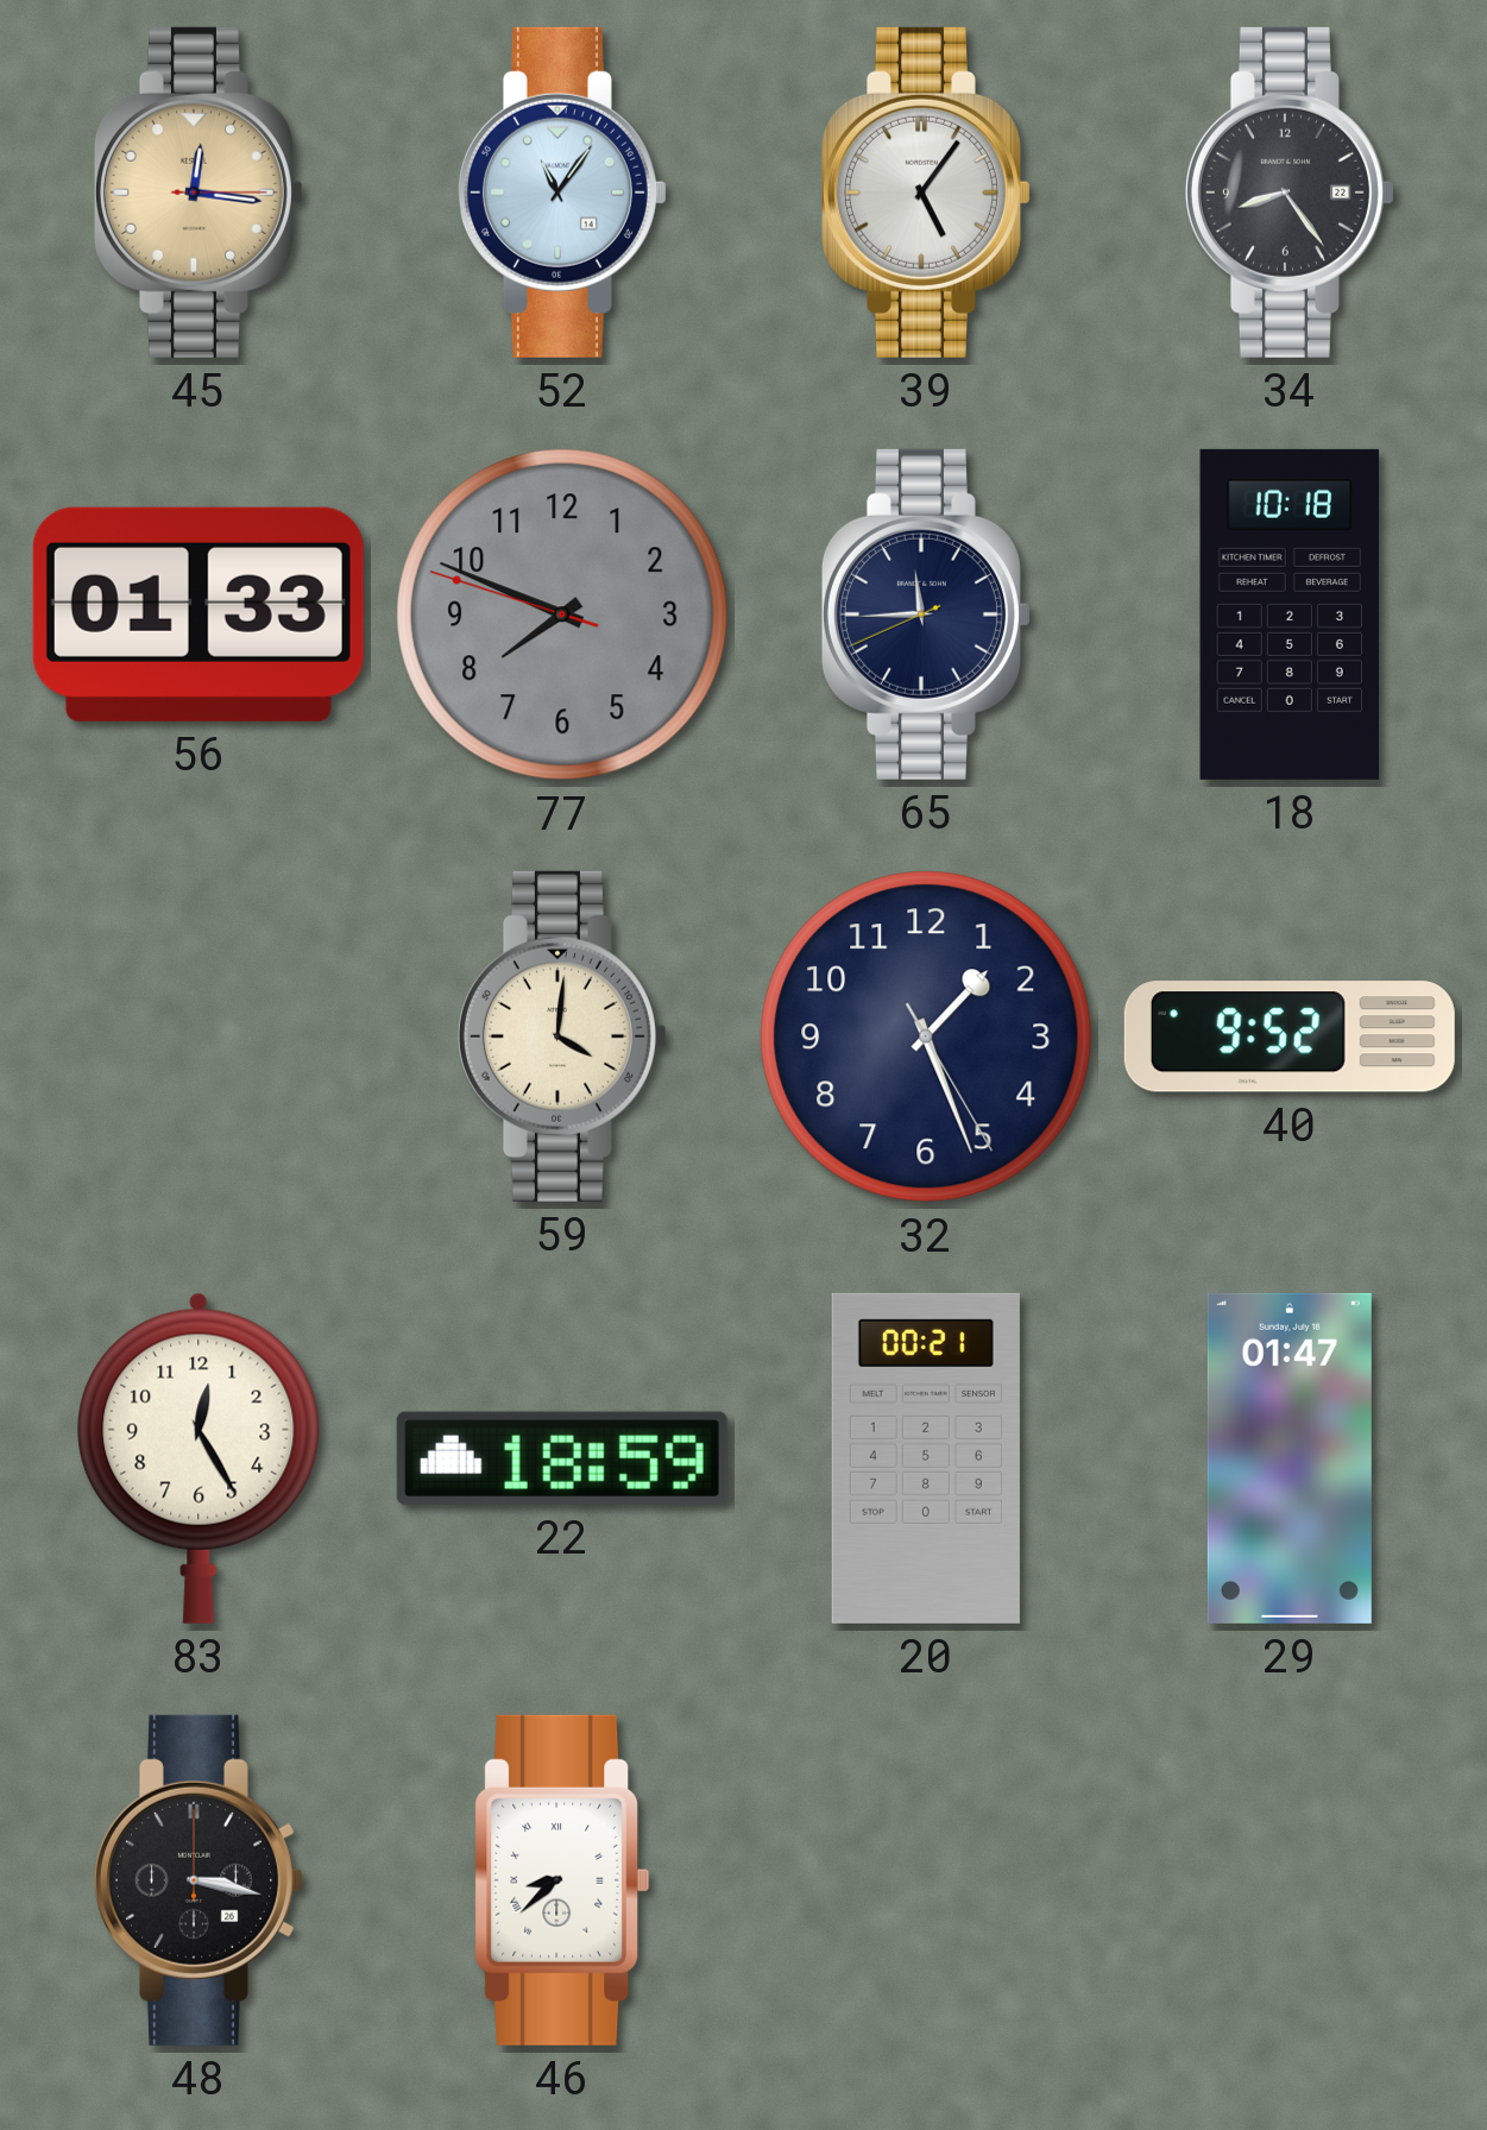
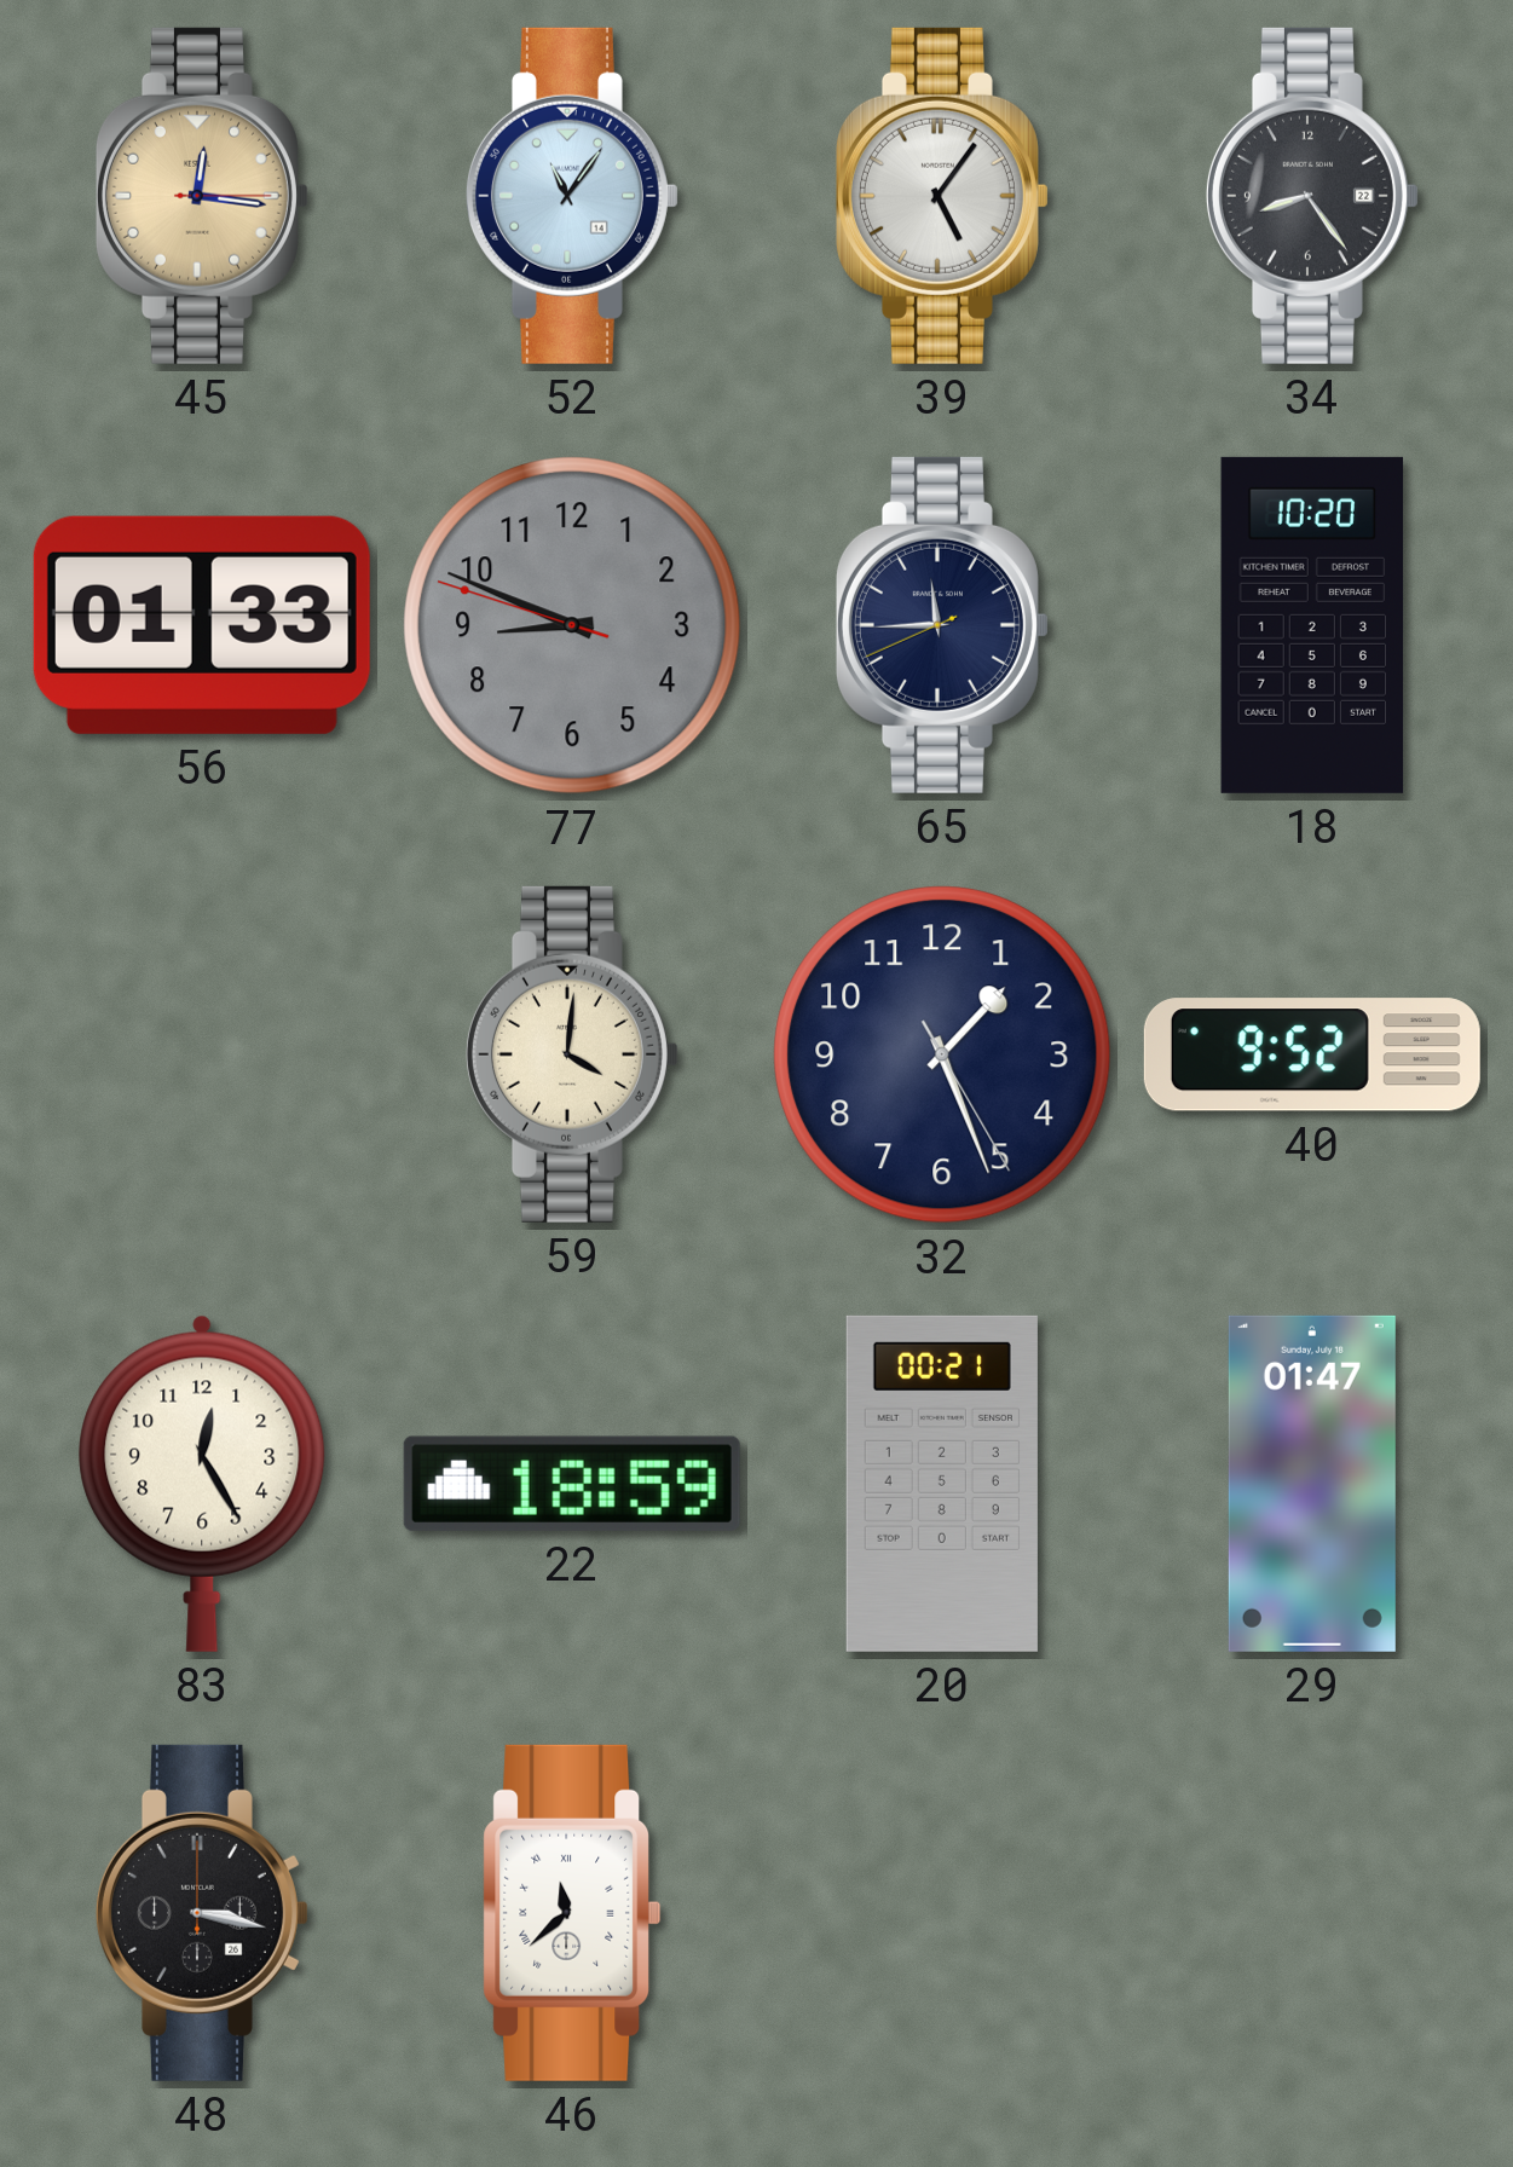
77: 7:48 -> 8:48 (572, 625)
18: 10:18 -> 10:20 (1312, 625)
46: 8:38 -> 11:38 (572, 1913)
